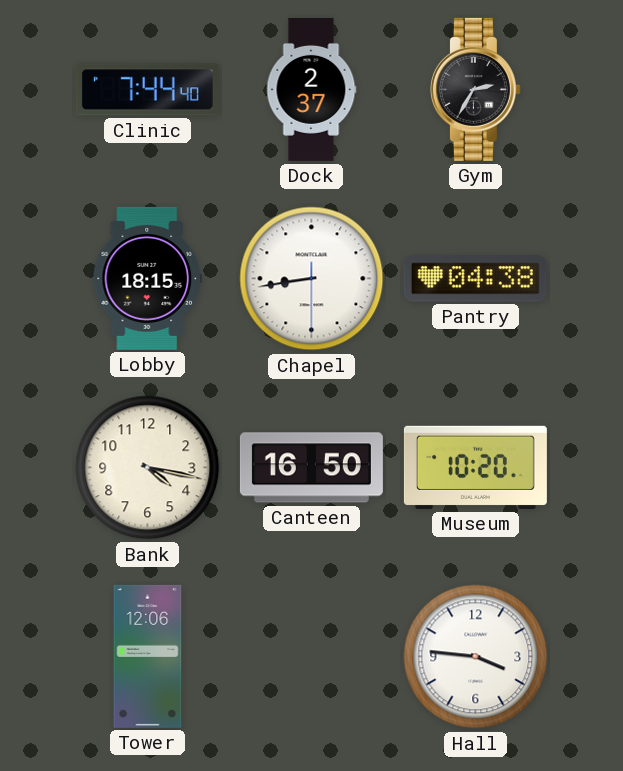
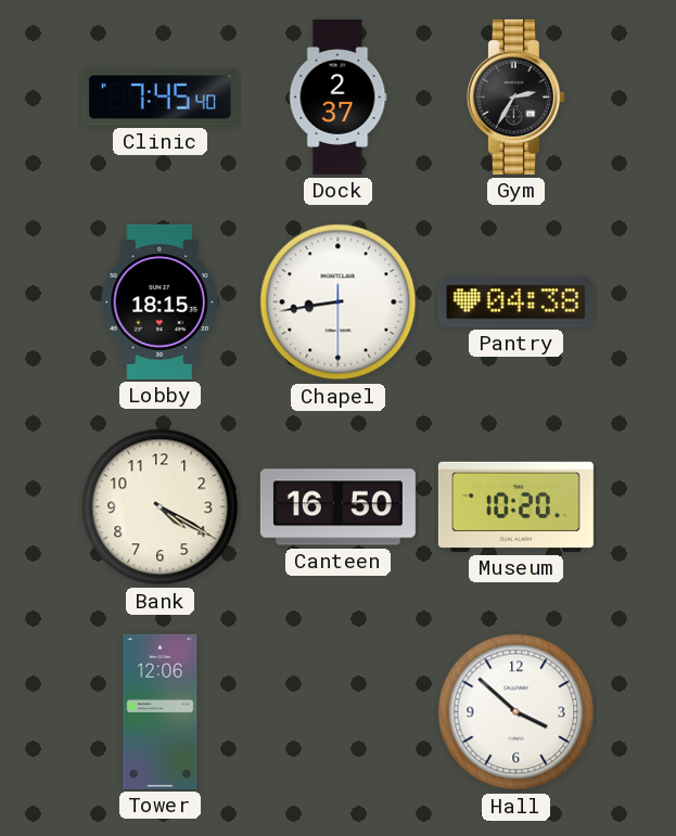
Clinic: 7:44 -> 7:45 (160, 98)
Bank: 4:17 -> 4:20 (161, 507)
Hall: 3:46 -> 3:52 (516, 712)
